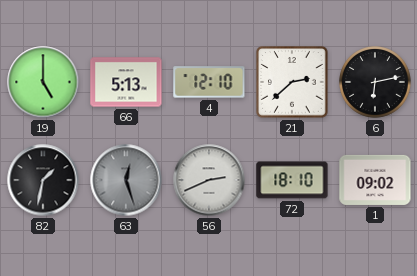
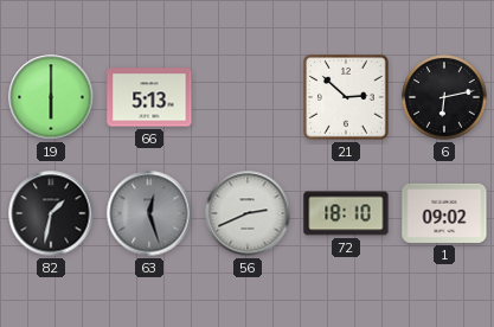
19: 5:00 -> 6:00 (51, 97)
4: 12:10 -> none (209, 82)
21: 2:38 -> 2:52 (346, 97)
